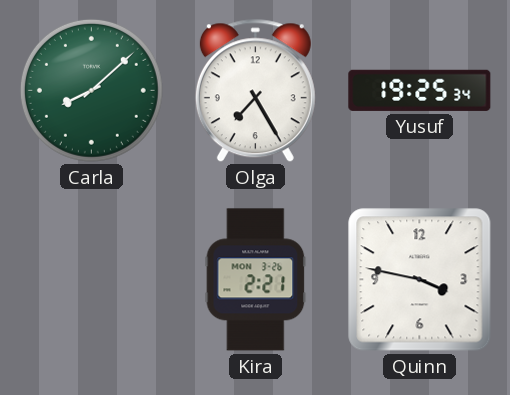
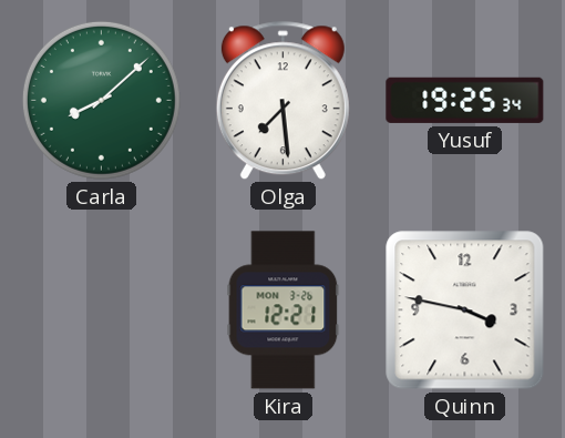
Olga: 7:25 -> 7:29 (282, 101)
Kira: 2:21 -> 12:21 (284, 310)
